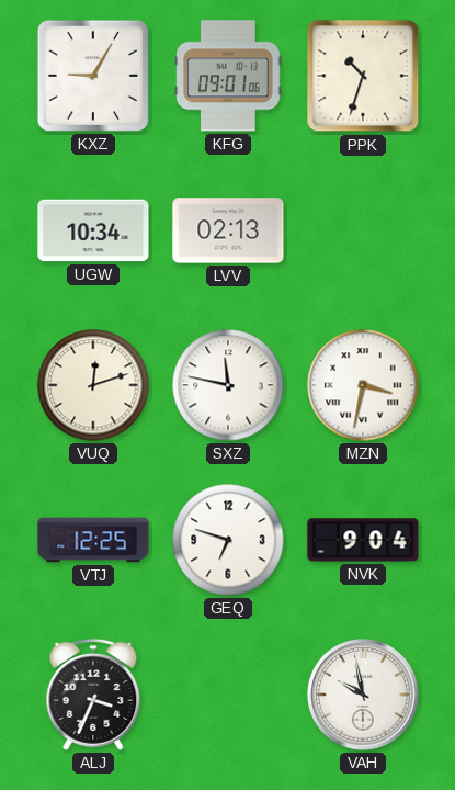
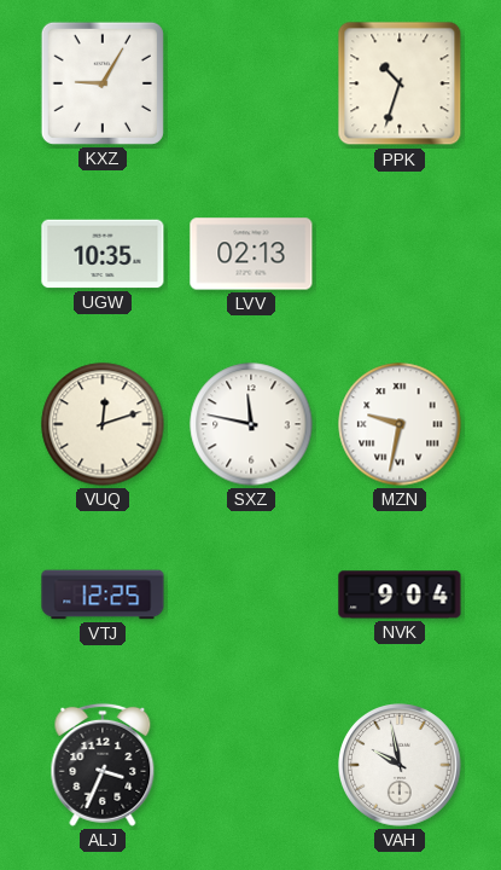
KFG: 09:01 -> none (228, 76)
UGW: 10:34 -> 10:35 (103, 254)
MZN: 3:32 -> 9:32 (400, 424)
GEQ: 6:48 -> none (228, 540)
